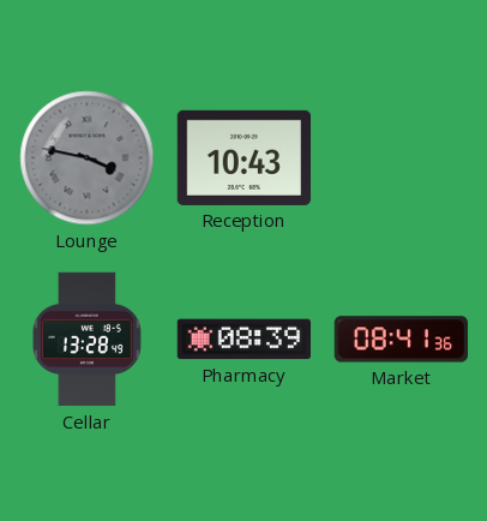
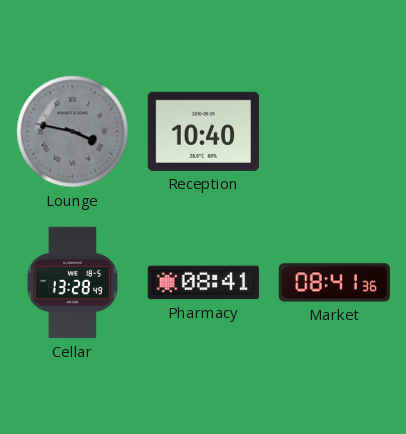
Reception: 10:43 -> 10:40 (203, 131)
Pharmacy: 08:39 -> 08:41 (203, 283)
